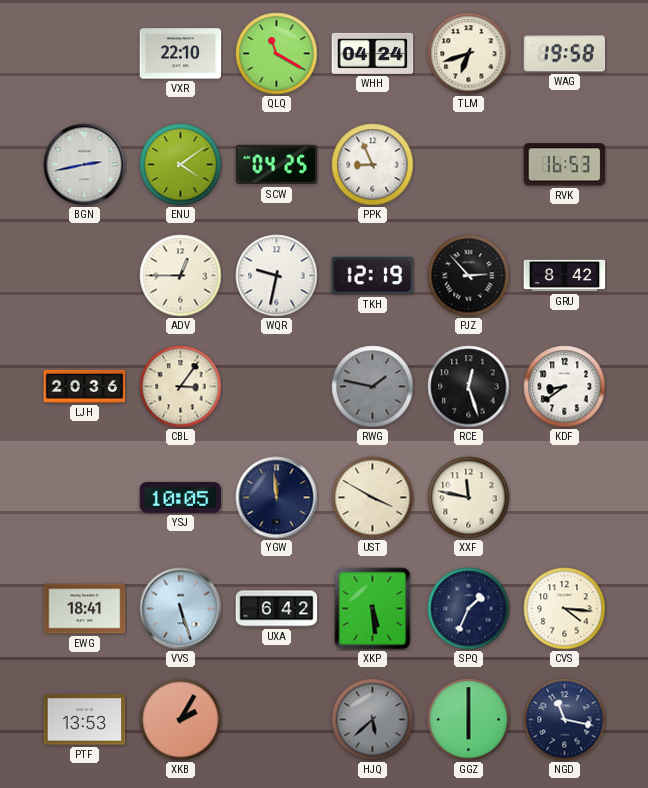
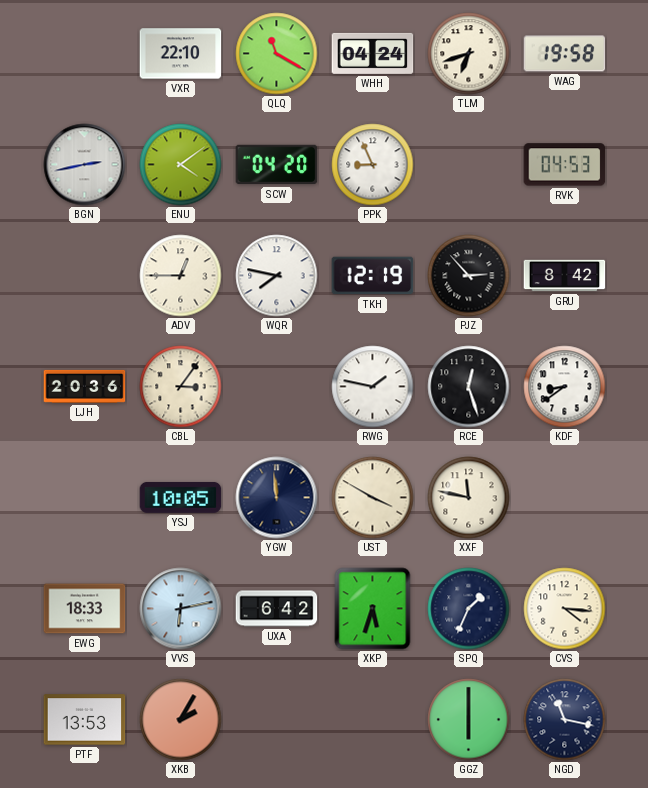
SCW: 04:25 -> 04:20 (277, 165)
RVK: 16:53 -> 04:53 (565, 165)
WQR: 9:32 -> 7:47 (277, 276)
RWG dial: grey -> white (373, 387)
EWG: 18:41 -> 18:33 (85, 609)
VVS: 5:27 -> 6:13 (181, 609)
XKP: 5:29 -> 5:33 (373, 609)
HJQ: 5:38 -> none (373, 720)
